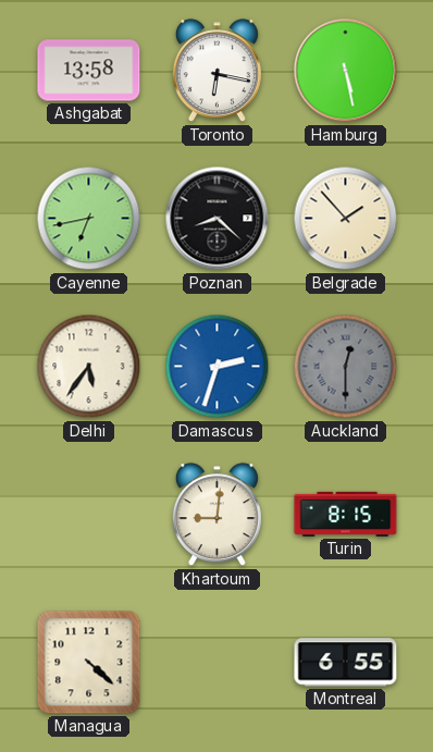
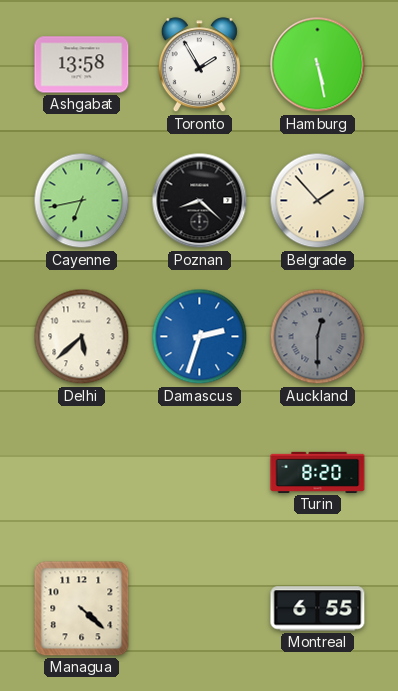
Toronto: 6:17 -> 1:55 (199, 65)
Delhi: 5:36 -> 5:38 (82, 337)
Khartoum: 9:01 -> none (216, 515)
Turin: 8:15 -> 8:20 (318, 472)
